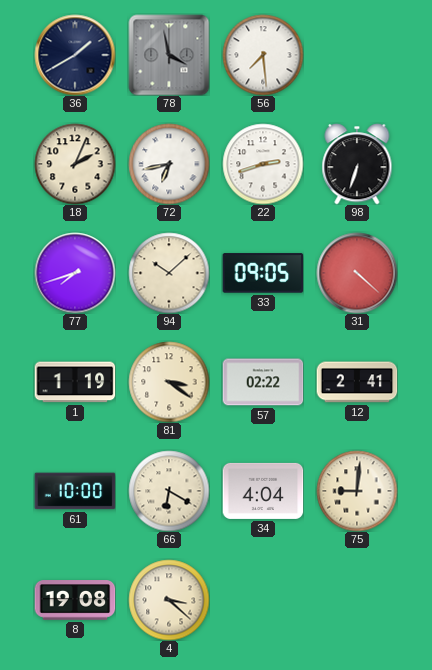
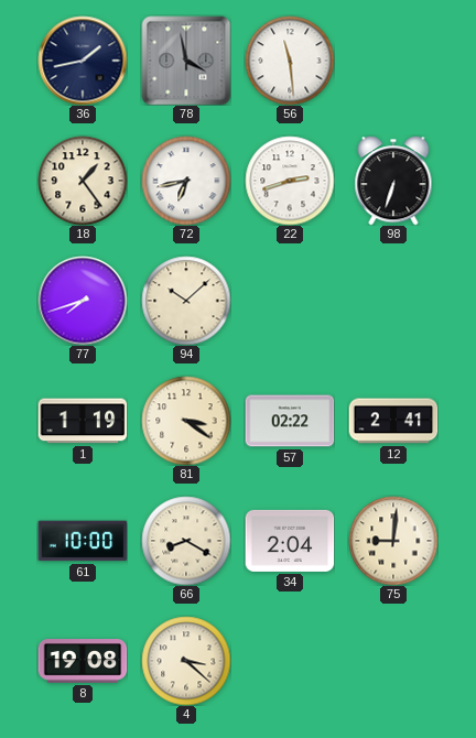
36: 1:40 -> 1:43 (83, 61)
56: 7:29 -> 11:29 (290, 61)
18: 2:04 -> 1:24 (83, 181)
33: 09:05 -> none (263, 273)
31: 4:22 -> none (357, 273)
66: 6:20 -> 8:20 (186, 541)
34: 4:04 -> 2:04 (290, 541)
